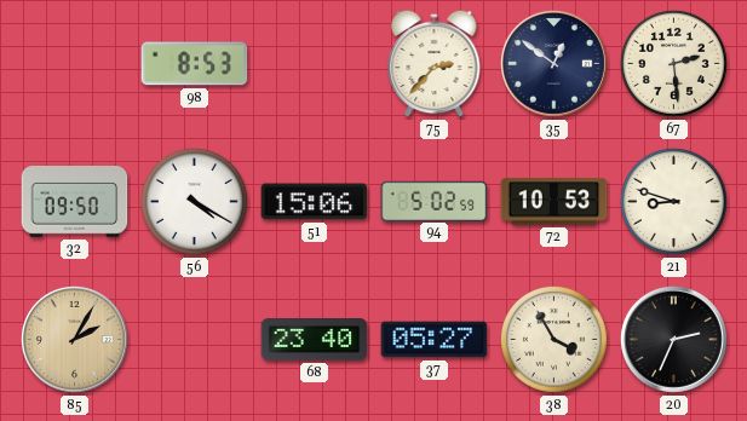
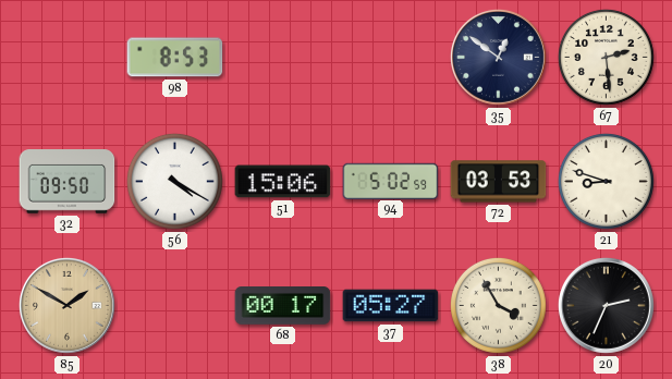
75: 2:37 -> none (435, 63)
72: 10:53 -> 03:53 (499, 182)
85: 2:05 -> 1:50 (66, 305)
68: 23:40 -> 00:17 (283, 306)
